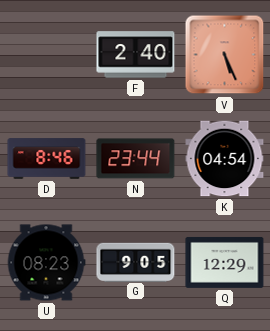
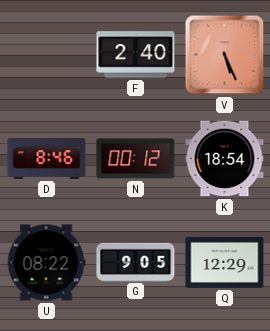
N: 23:44 -> 00:12 (136, 159)
K: 04:54 -> 18:54 (225, 159)
U: 08:23 -> 08:22 (46, 263)
